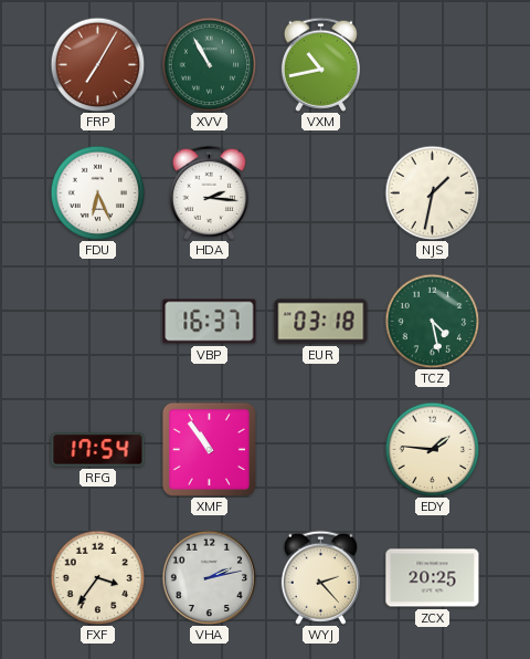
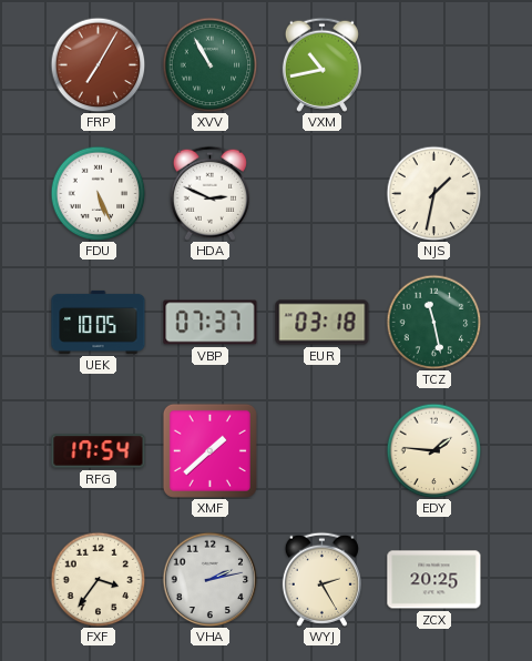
FDU: 6:26 -> 5:26 (98, 193)
HDA: 2:16 -> 2:49 (209, 193)
UEK: none -> 10:05 (99, 322)
VBP: 16:37 -> 07:37 (211, 323)
TCZ: 4:28 -> 11:28 (433, 322)
XMF: 10:54 -> 1:38 (209, 450)
WYJ: 2:23 -> 2:25 (321, 579)
